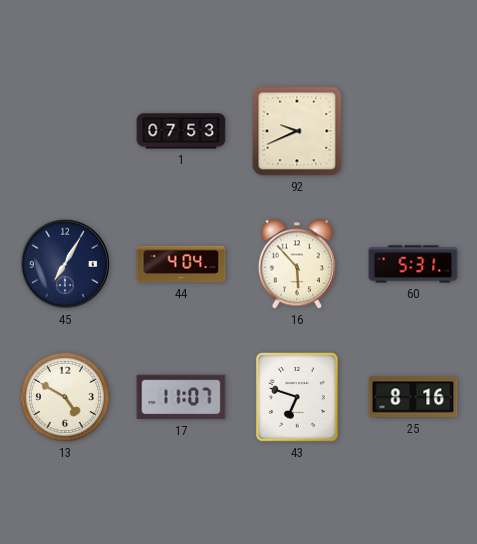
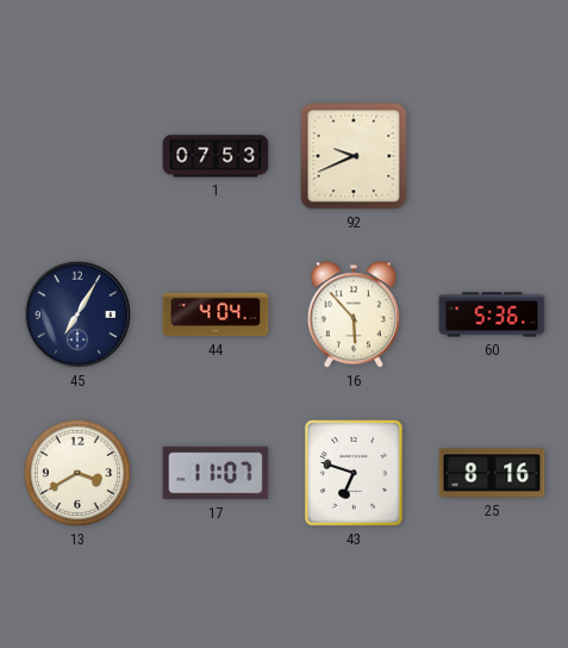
60: 5:31 -> 5:36 (492, 314)
13: 4:50 -> 3:40 (77, 473)
